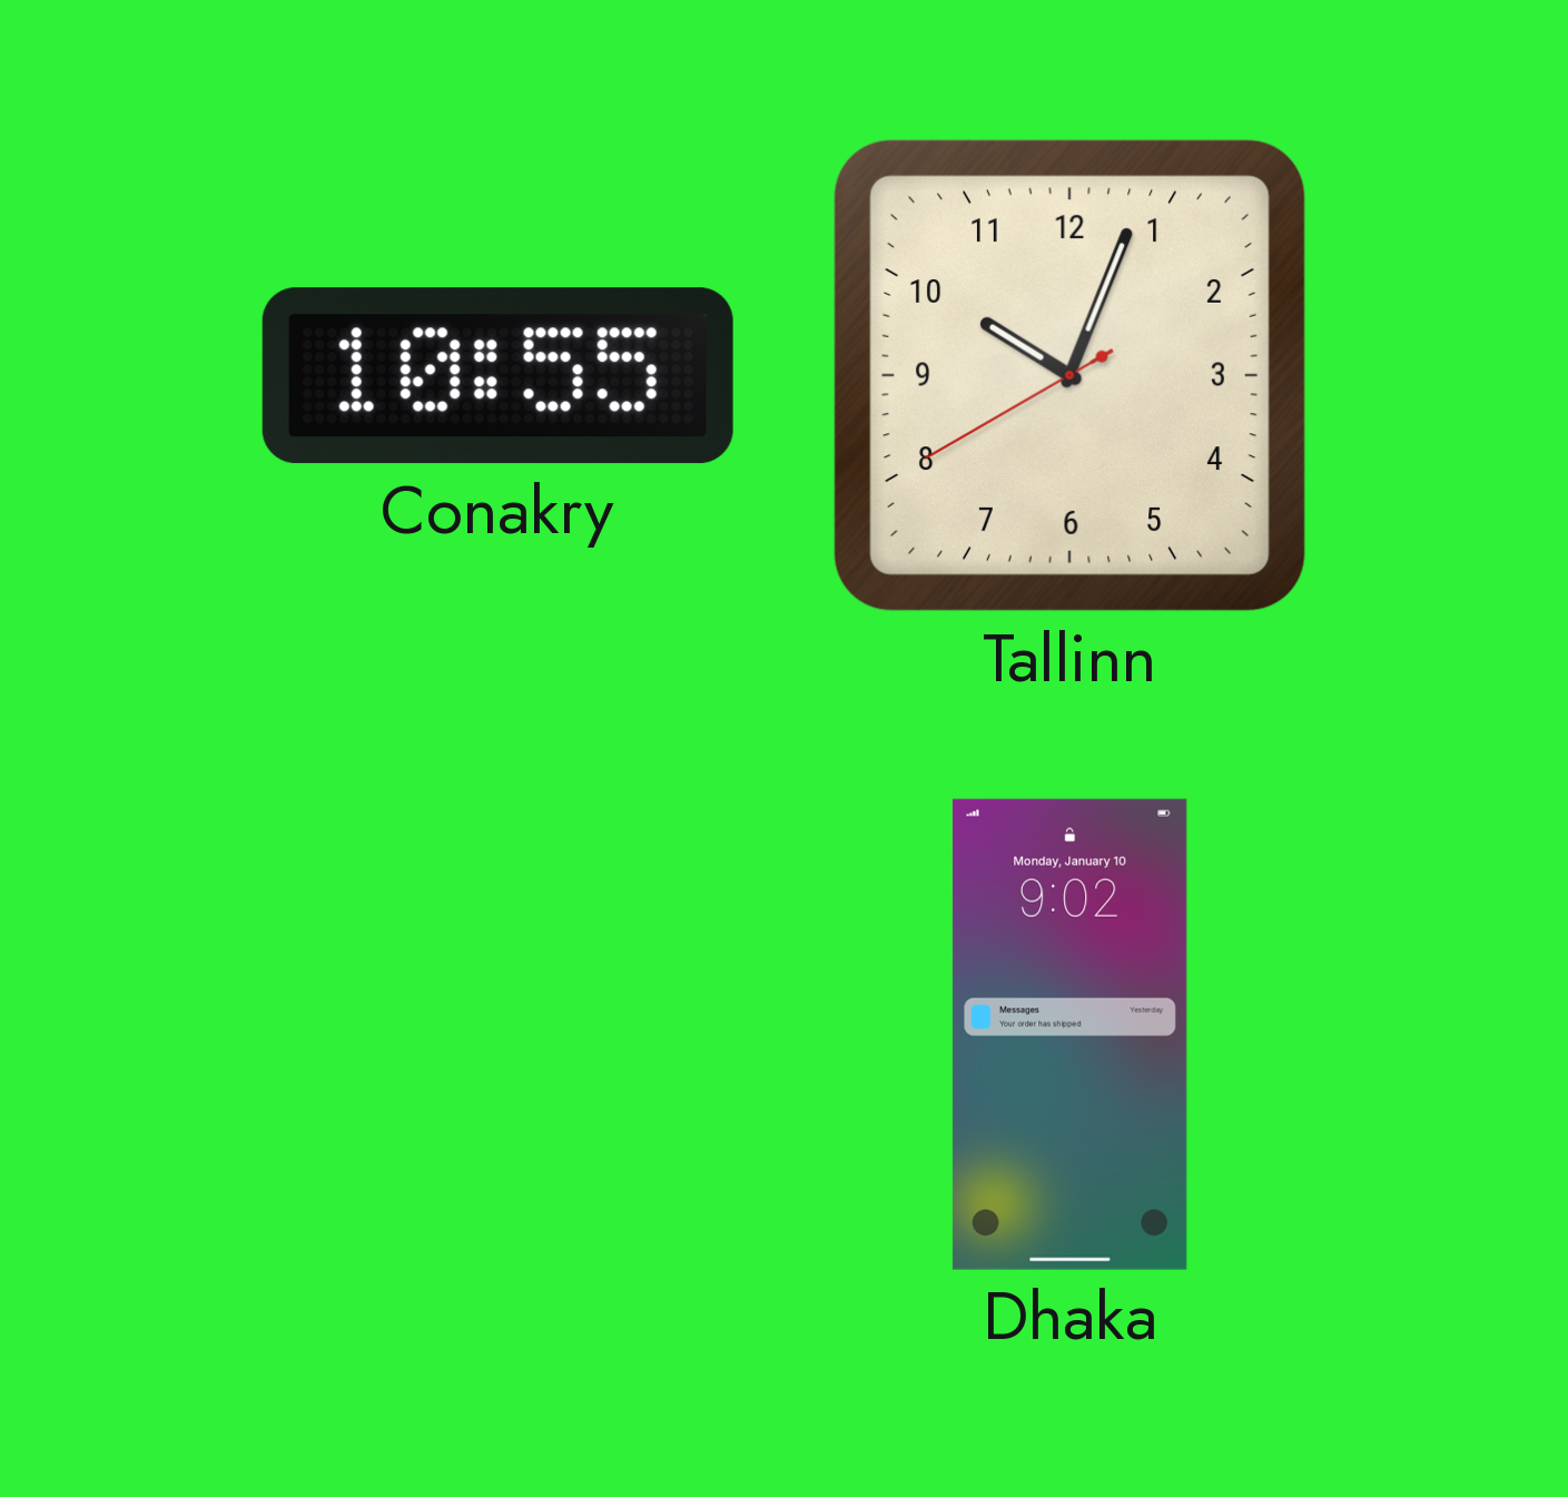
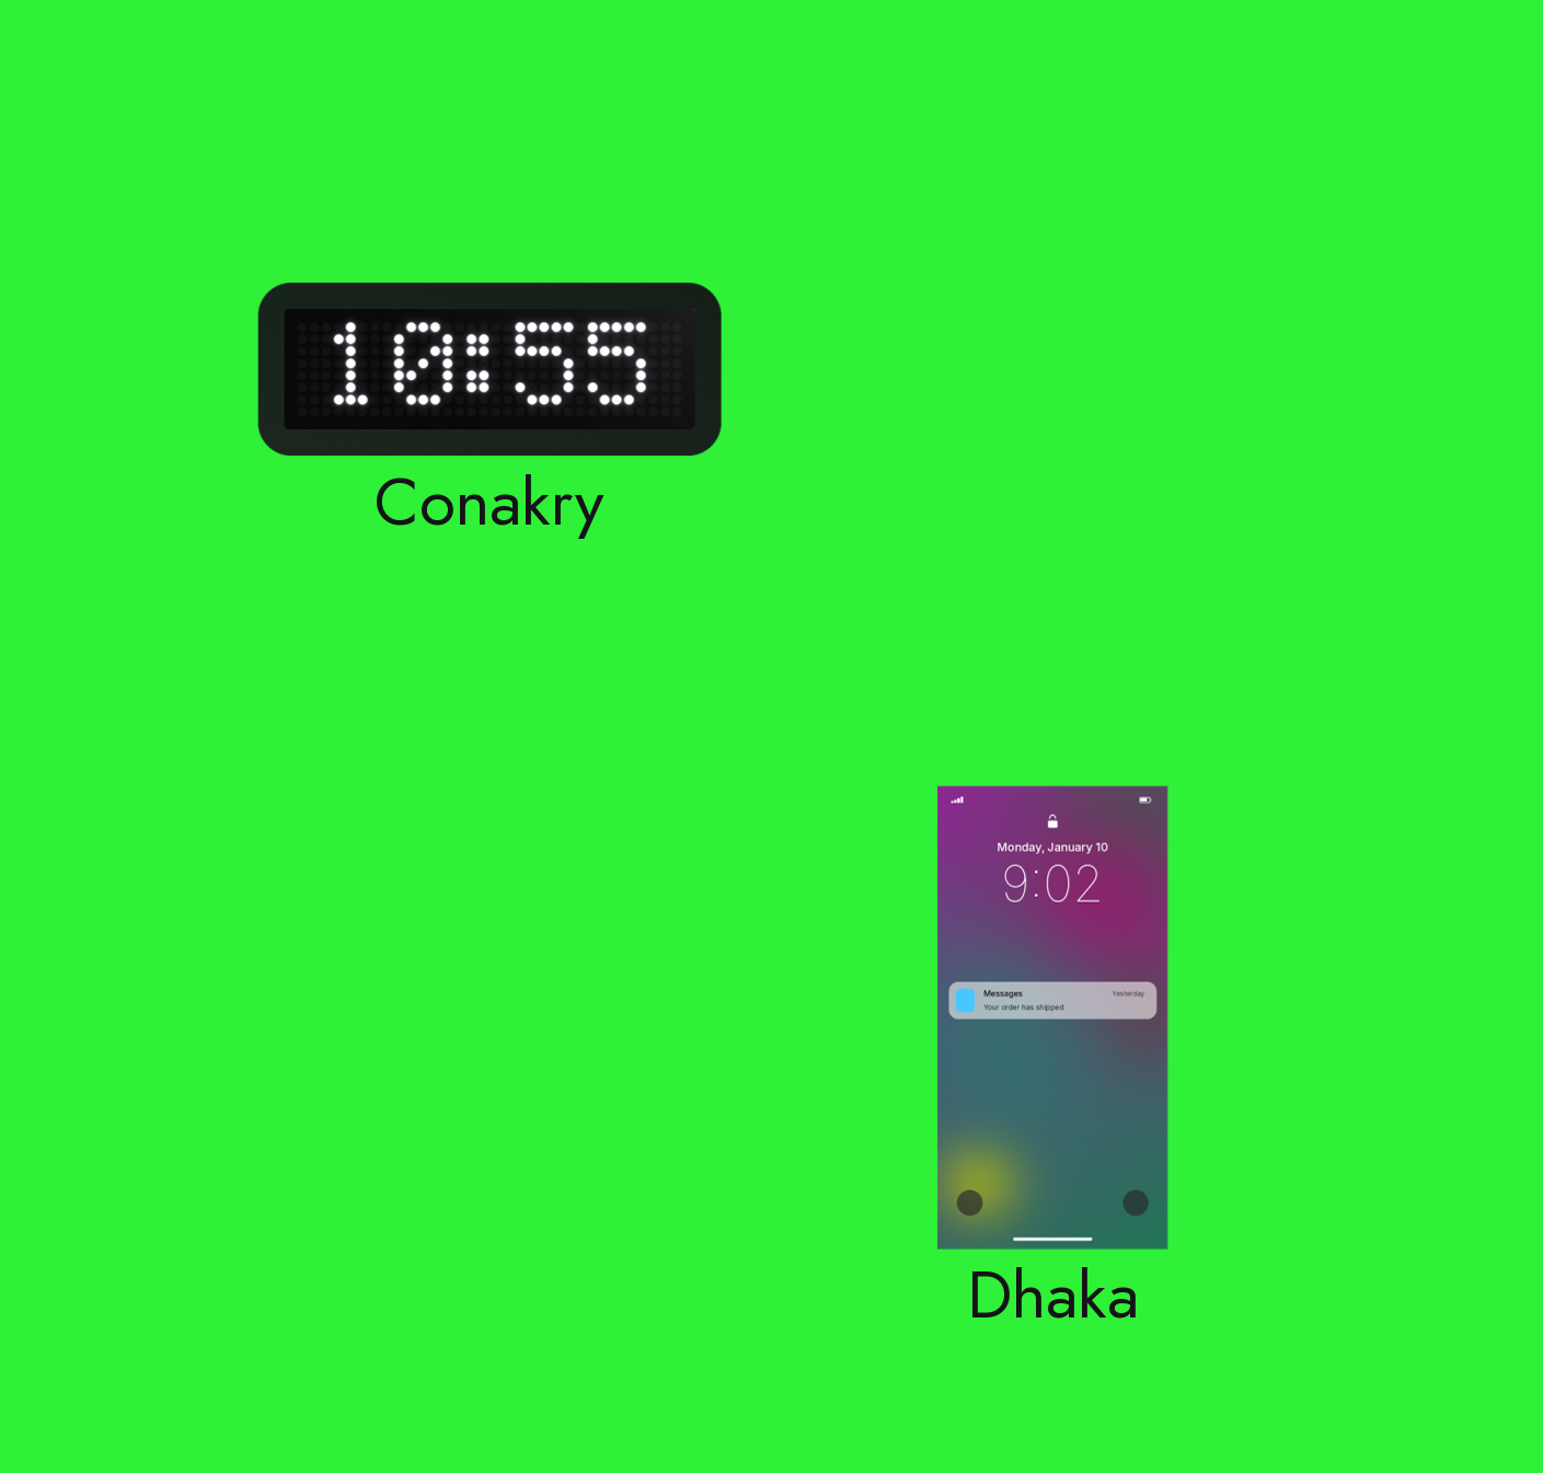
Tallinn: 10:03 -> none (1069, 375)
